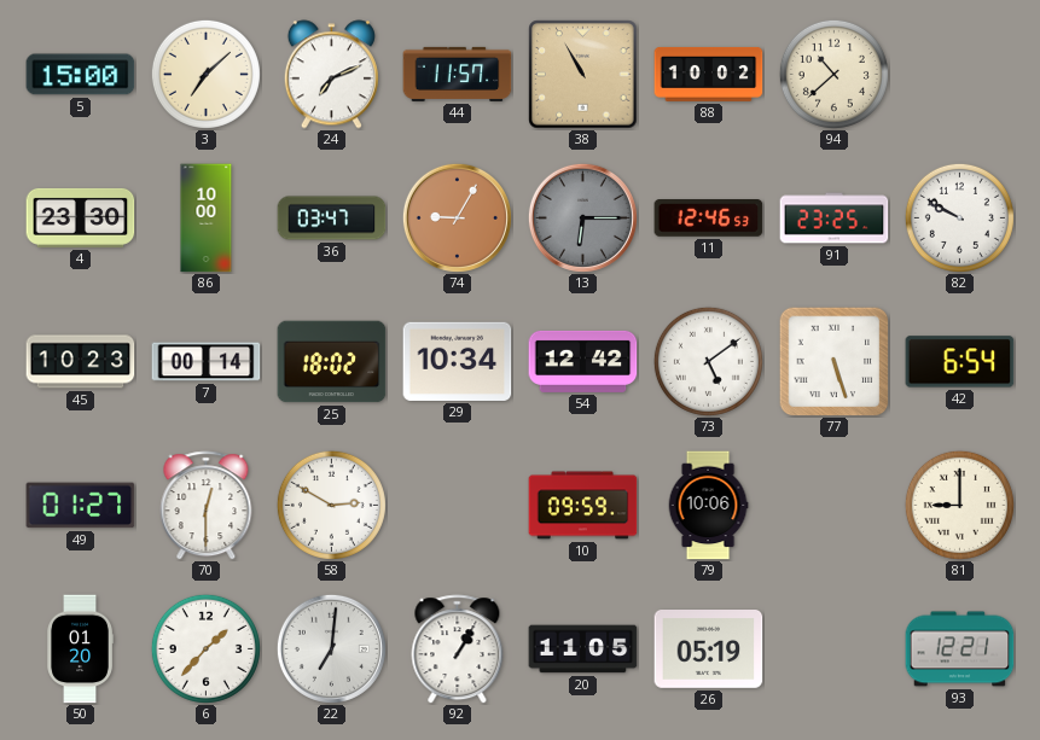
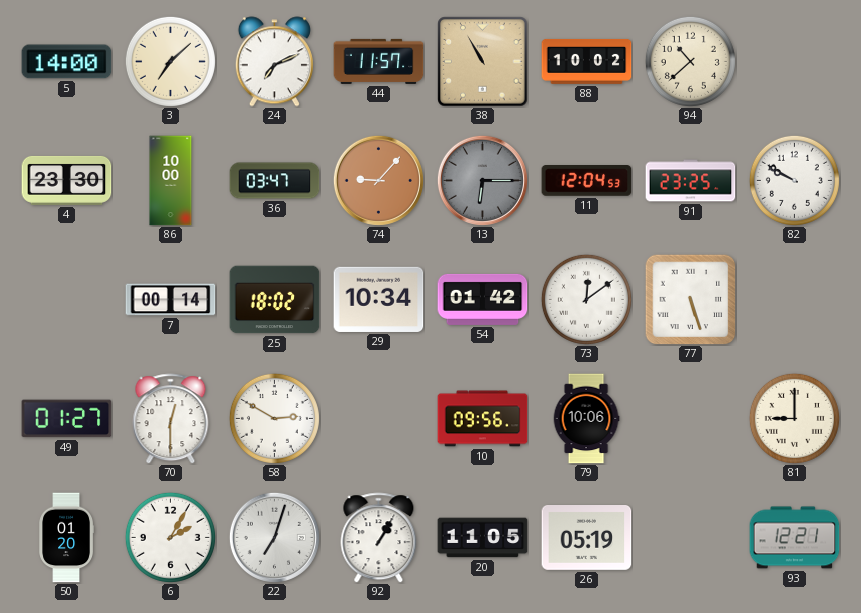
5: 15:00 -> 14:00 (67, 62)
74: 9:05 -> 9:07 (378, 180)
11: 12:46 -> 12:04 (587, 181)
45: 10:23 -> none (81, 362)
54: 12:42 -> 01:42 (483, 299)
73: 5:09 -> 12:09 (586, 299)
42: 6:54 -> none (960, 362)
10: 09:59 -> 09:56 (483, 419)
6: 1:37 -> 2:05 (170, 537)
22: 7:01 -> 7:03 (274, 537)
